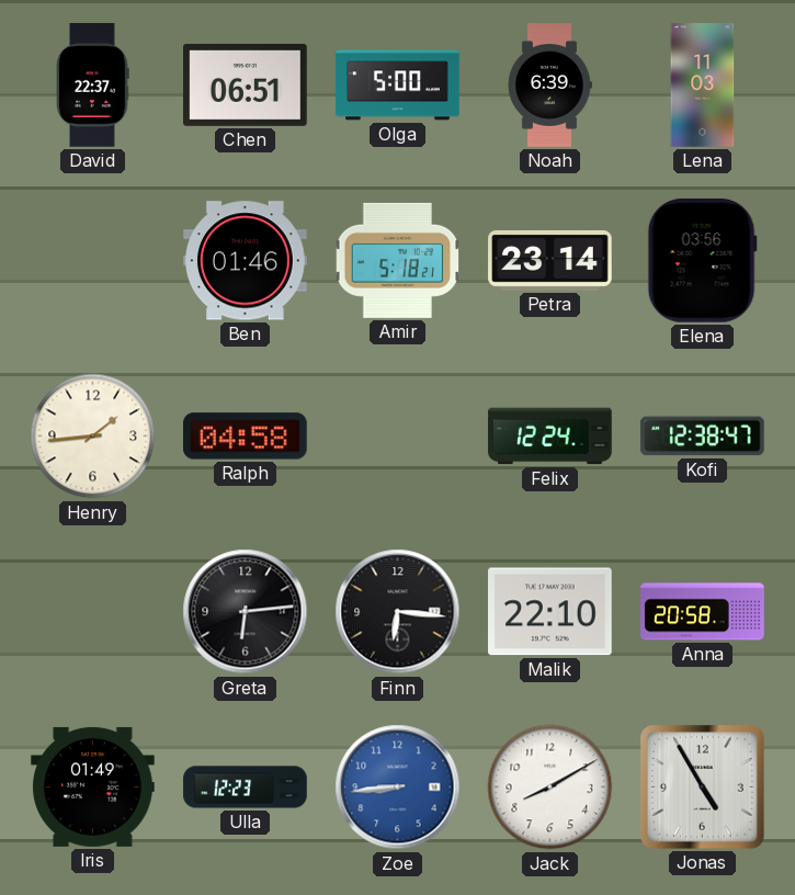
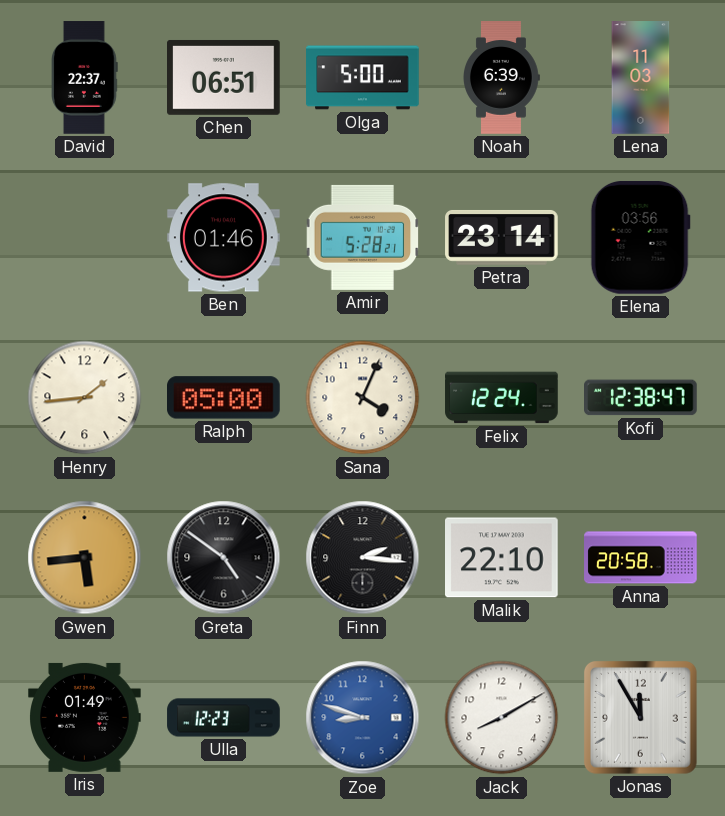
Amir: 5:18 -> 5:28 (363, 237)
Ralph: 04:58 -> 05:00 (224, 398)
Sana: none -> 4:04 (363, 398)
Gwen: none -> 5:44 (85, 558)
Greta: 6:14 -> 4:51 (224, 558)
Finn: 6:16 -> 2:16 (363, 558)
Zoe: 8:44 -> 8:48 (363, 718)
Jonas: 4:55 -> 11:55 (640, 717)
